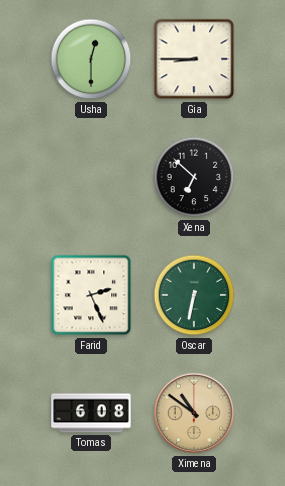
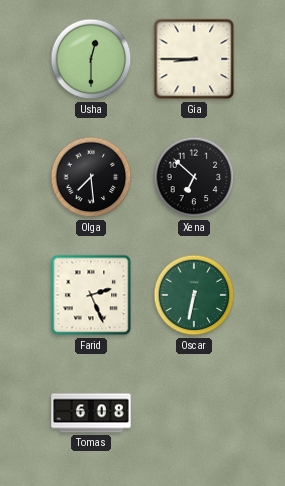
Olga: none -> 7:29 (91, 177)
Ximena: 10:51 -> none (194, 413)
